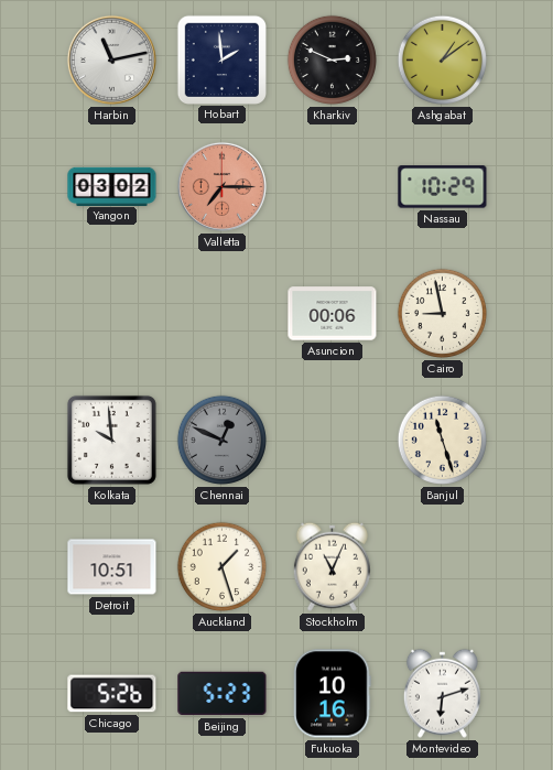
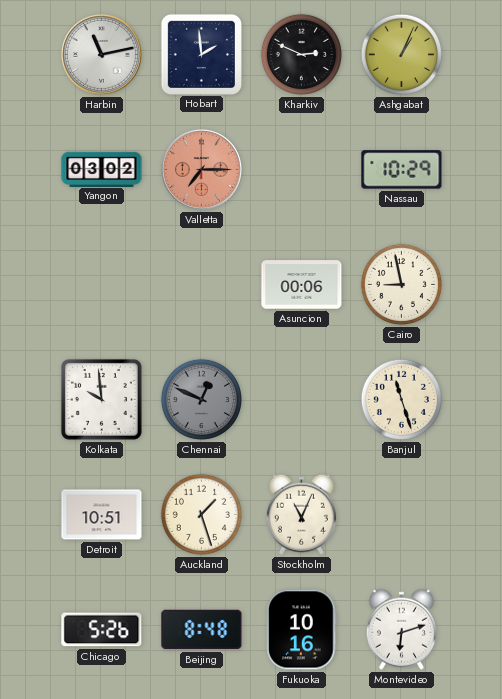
Ashgabat: 1:09 -> 1:04 (401, 54)
Beijing: 5:23 -> 8:48 (202, 630)
